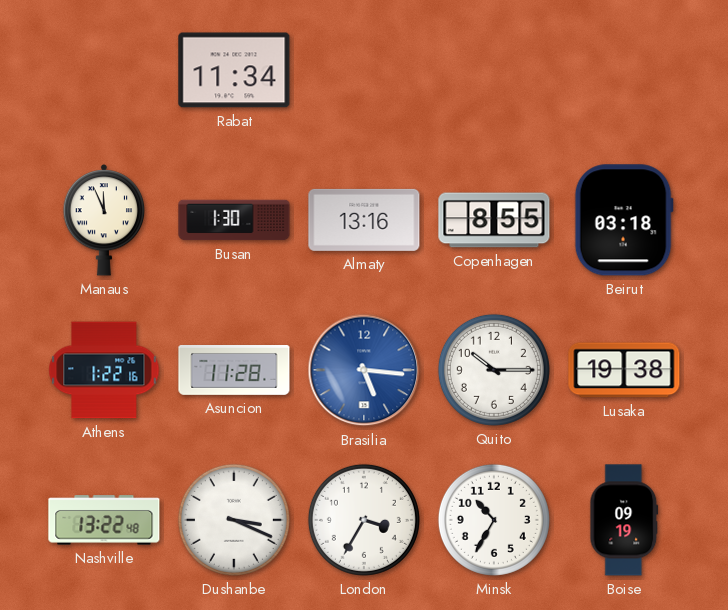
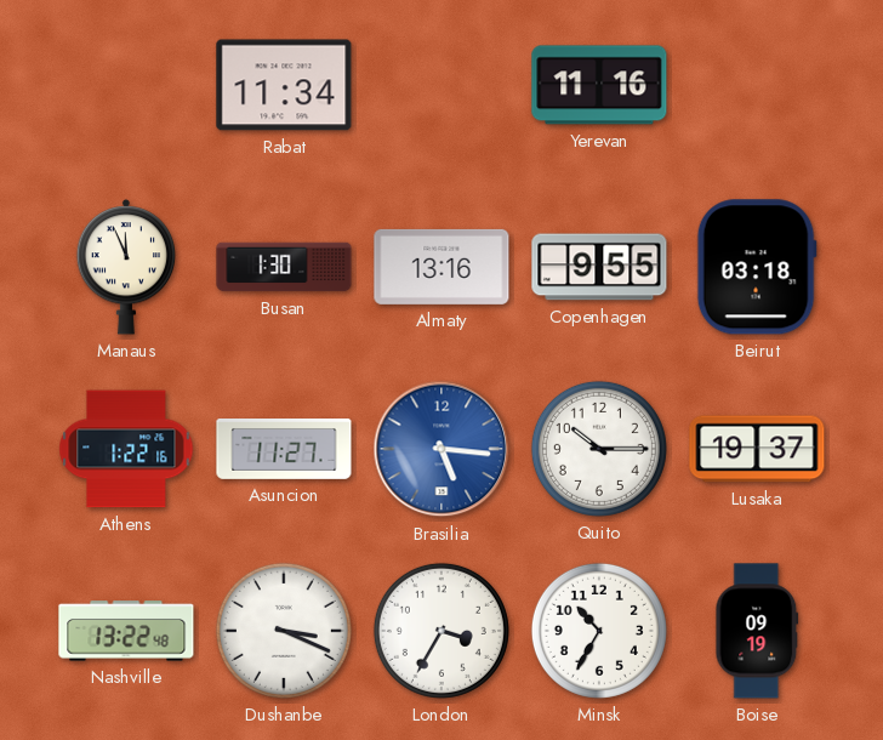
Yerevan: none -> 11:16 (599, 85)
Copenhagen: 8:55 -> 9:55 (599, 267)
Asuncion: 11:28 -> 11:27 (284, 450)
Lusaka: 19:38 -> 19:37 (757, 449)
